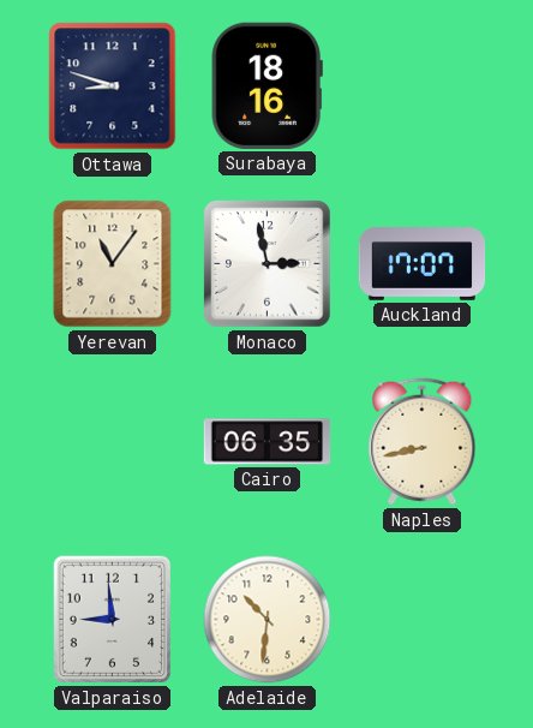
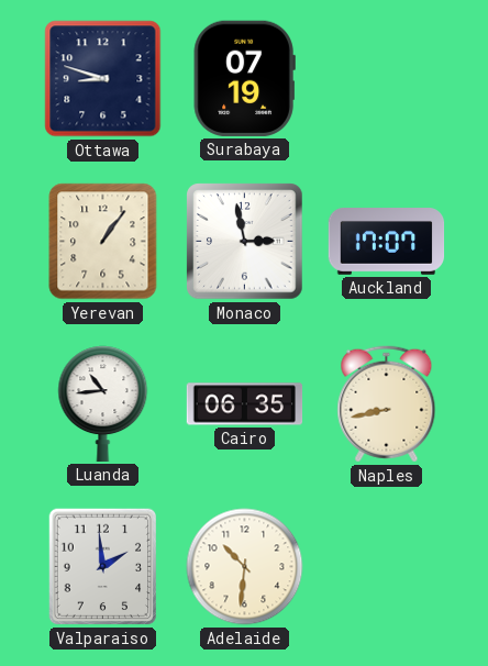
Surabaya: 18:16 -> 07:19 (244, 78)
Yerevan: 11:06 -> 1:06 (103, 242)
Luanda: none -> 10:44 (103, 403)
Valparaiso: 8:59 -> 1:59 (103, 567)
